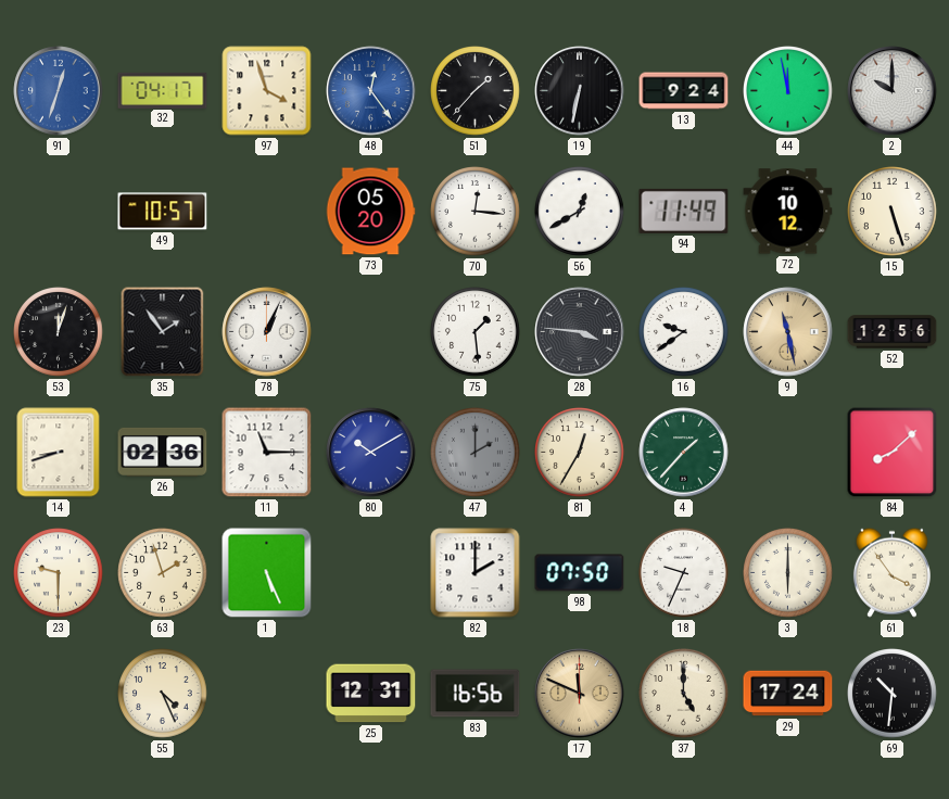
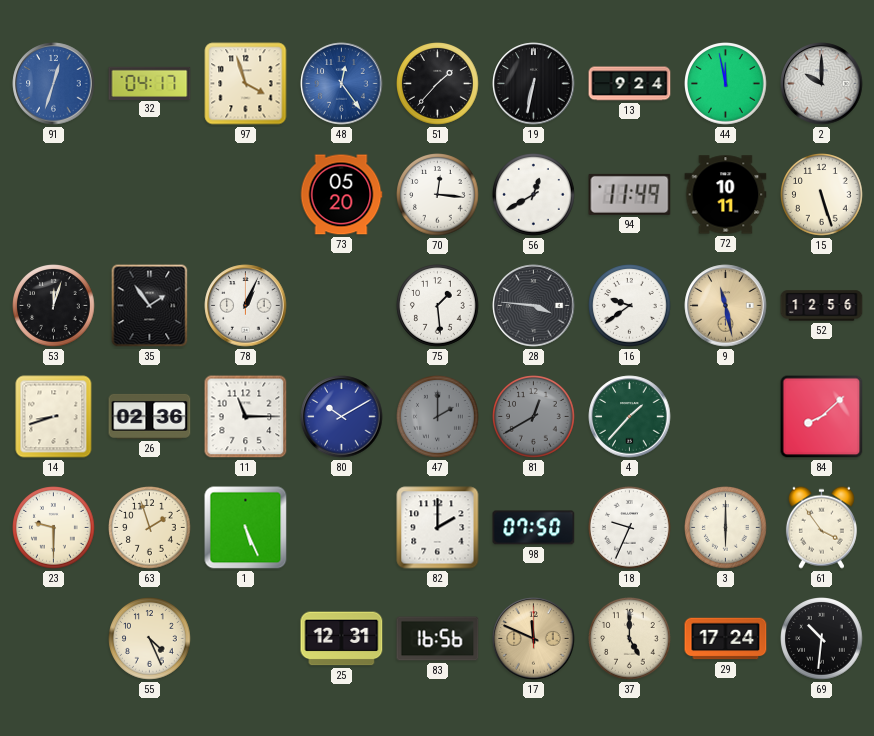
49: 10:57 -> none (163, 212)
72: 10:12 -> 10:11 (726, 195)
81: 12:35 -> 12:40 (534, 417)
81 dial: cream -> grey (534, 417)
